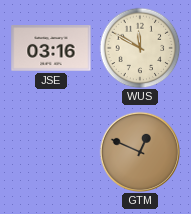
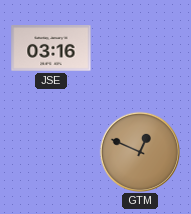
WUS: 11:50 -> none (140, 48)
